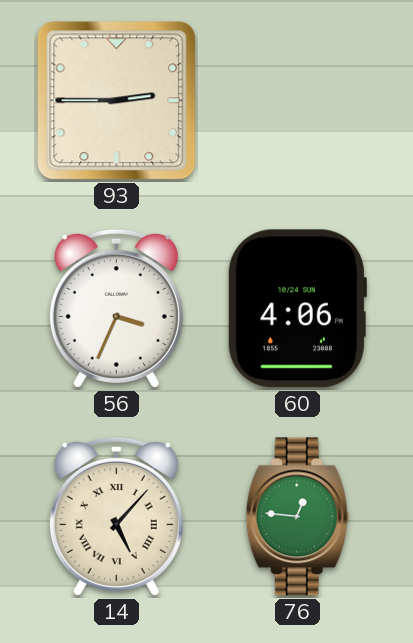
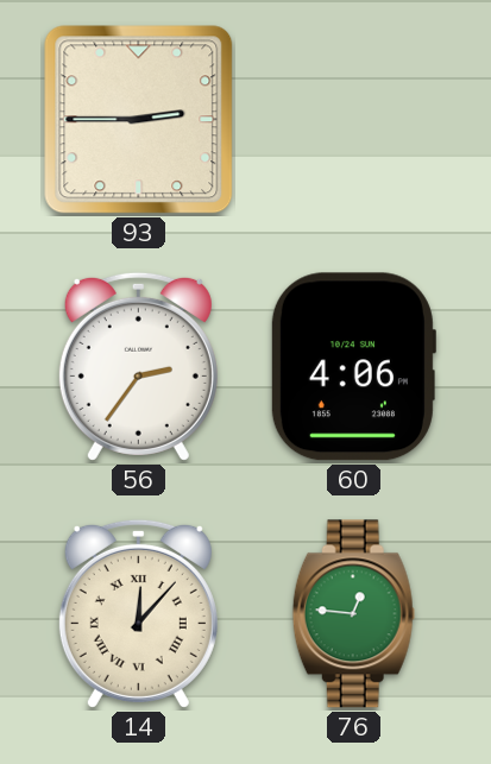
56: 3:34 -> 2:36 (138, 366)
14: 5:07 -> 12:07 (138, 613)
